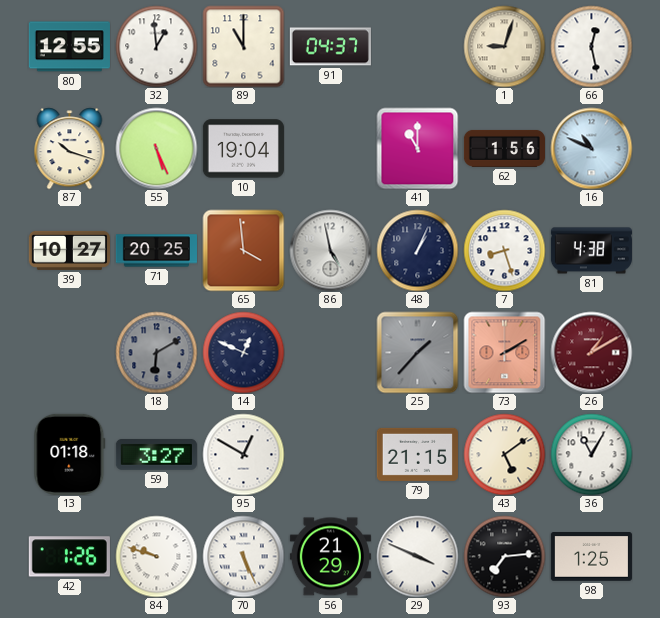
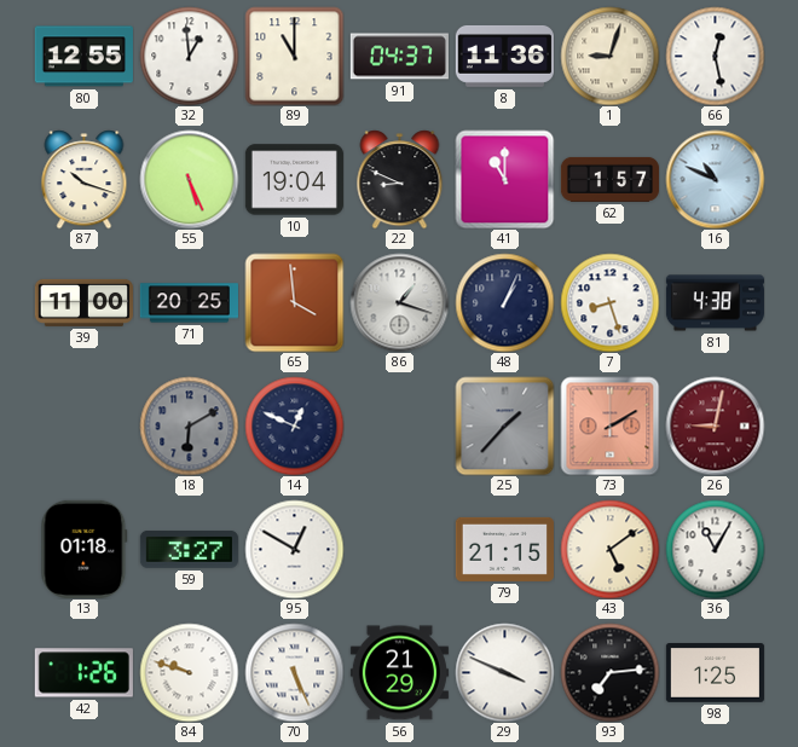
8: none -> 11:36 (504, 56)
22: none -> 8:49 (400, 179)
62: 1:56 -> 1:57 (609, 179)
39: 10:27 -> 11:00 (83, 302)
86: 4:58 -> 1:18 (399, 302)
26: 1:10 -> 9:02 (715, 425)
